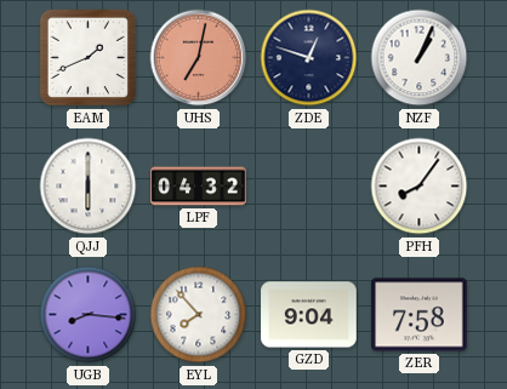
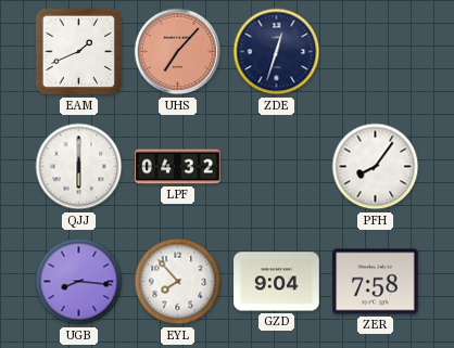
UHS: 7:02 -> 7:07 (178, 52)
ZDE: 12:48 -> 12:33 (277, 52)
NZF: 1:04 -> none (420, 58)
